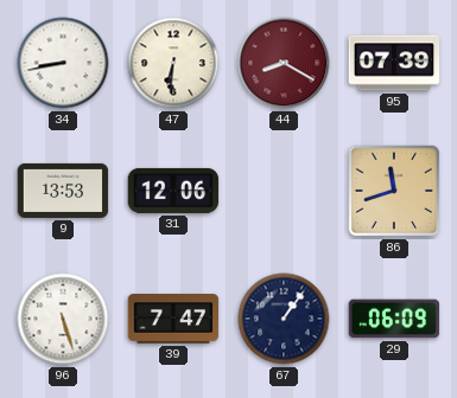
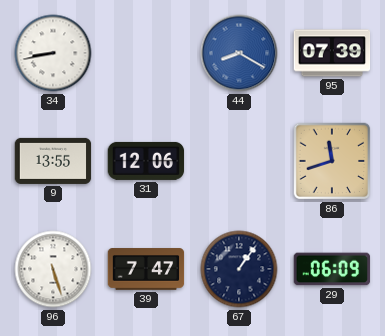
47: 6:31 -> none (173, 63)
44 dial: burgundy -> blue (239, 53)
9: 13:53 -> 13:55 (53, 161)
